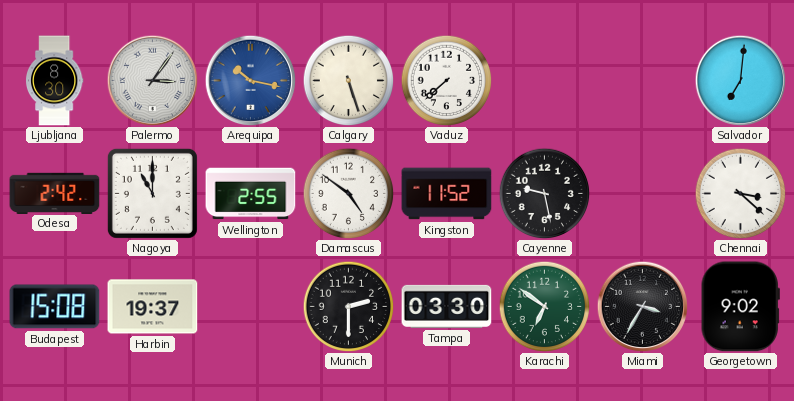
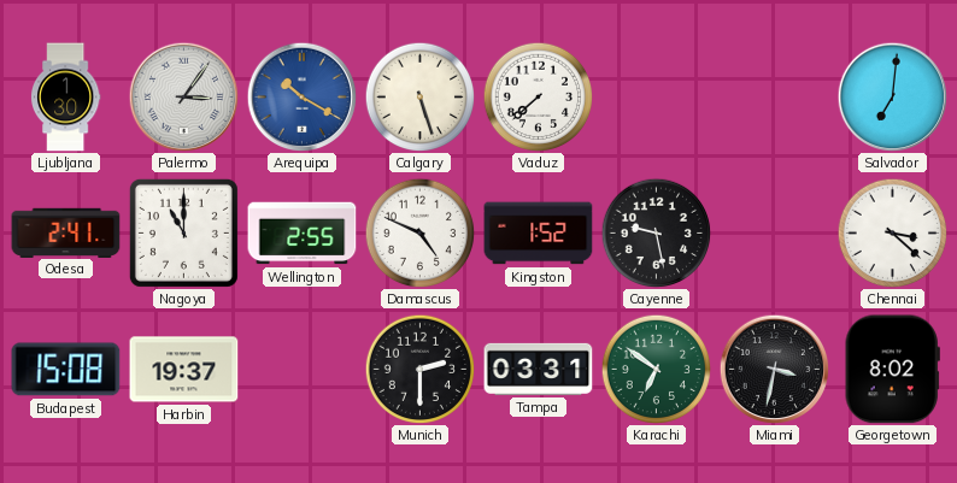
Ljubljana: 8:30 -> 1:30 (65, 98)
Arequipa: 10:17 -> 10:20 (301, 96)
Odesa: 2:42 -> 2:41 (66, 232)
Damascus: 4:51 -> 4:49 (419, 232)
Kingston: 11:52 -> 1:52 (539, 234)
Tampa: 03:30 -> 03:31 (539, 369)
Miami: 3:35 -> 3:32 (774, 369)
Georgetown: 9:02 -> 8:02 (892, 370)
